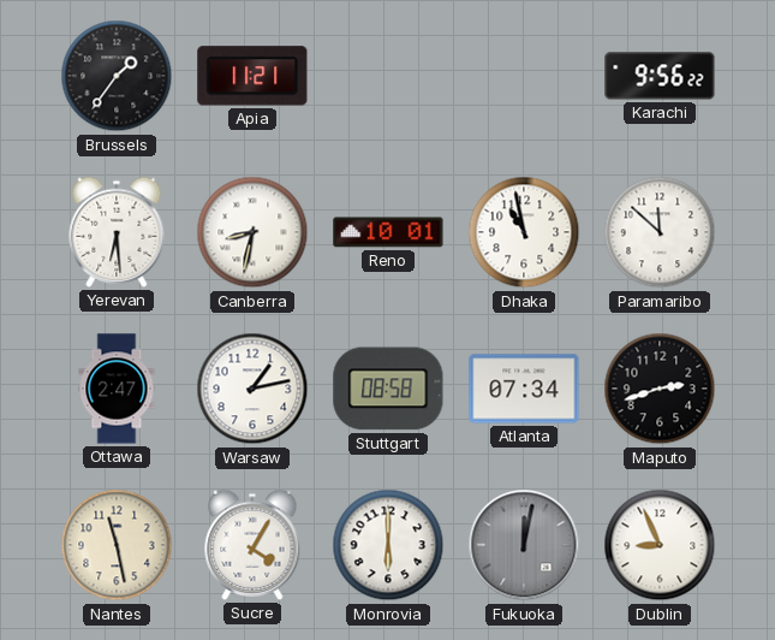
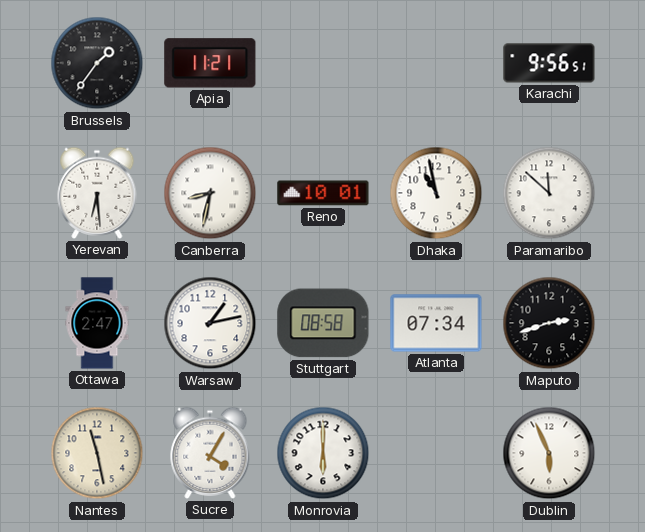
Karachi: 9:56:22 -> 9:56:51 (549, 63)
Fukuoka: 12:02 -> none (524, 545)
Dublin: 8:56 -> 5:56 (549, 453)
